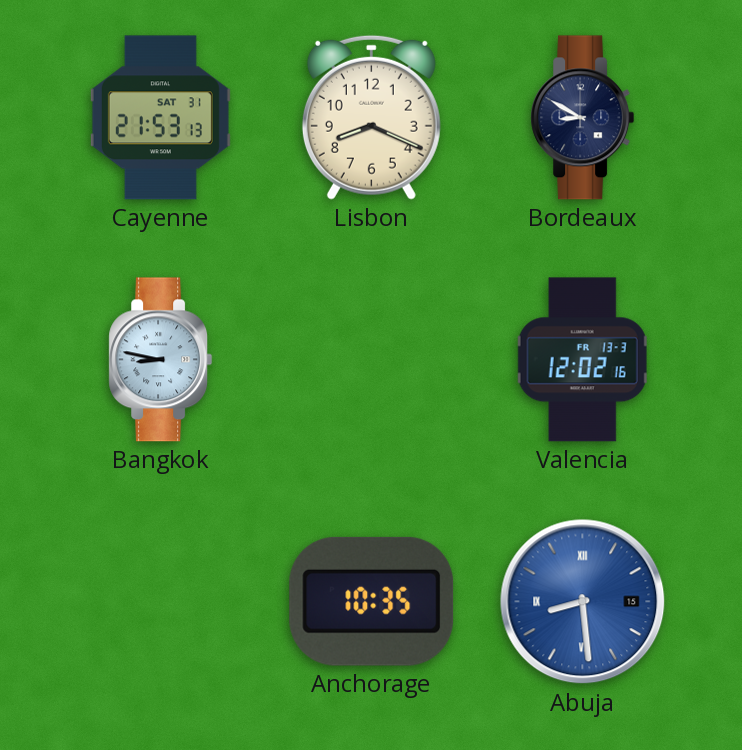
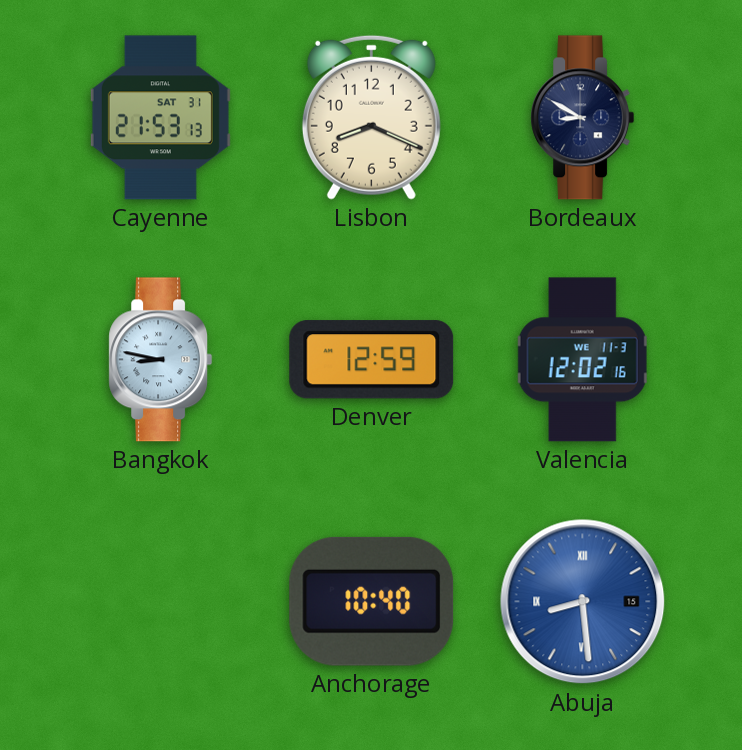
Denver: none -> 12:59 (372, 360)
Valencia date: FR 13-3 -> WE 11-3 (582, 360)
Anchorage: 10:35 -> 10:40 (372, 601)
